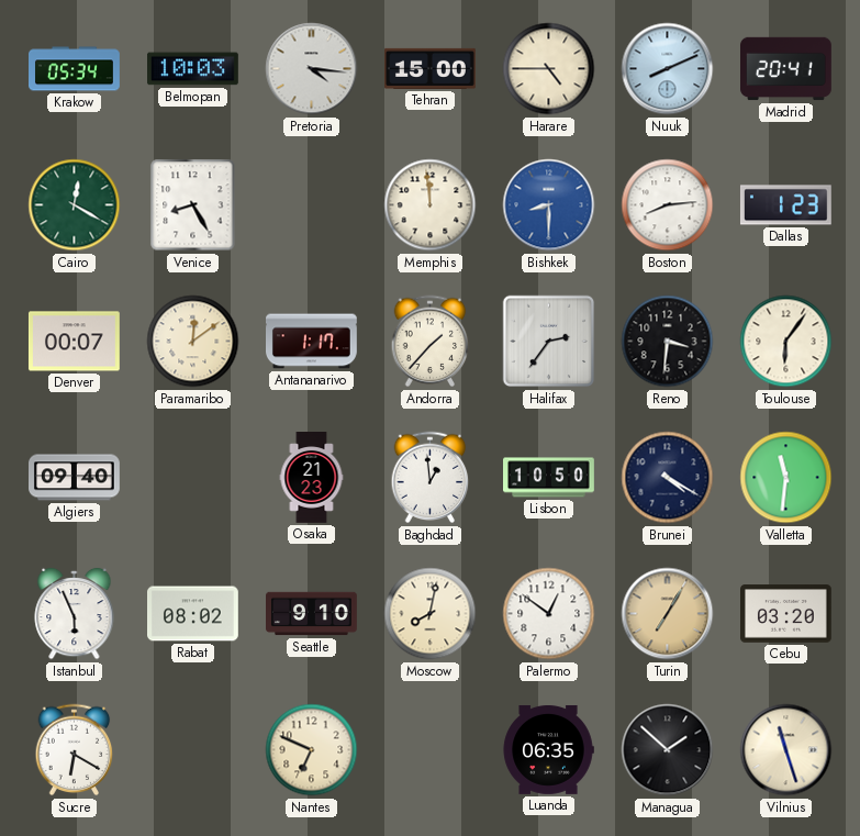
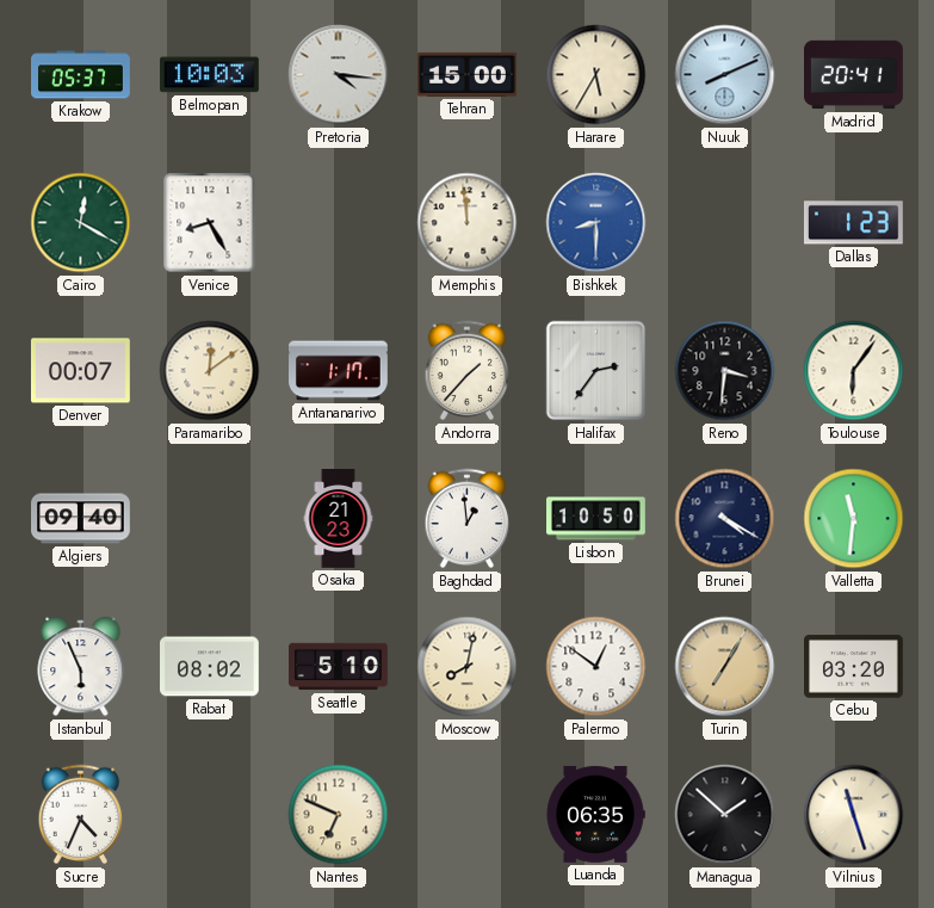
Krakow: 05:34 -> 05:37 (81, 75)
Harare: 4:45 -> 5:35 (596, 75)
Boston: 8:14 -> none (668, 205)
Seattle: 9:10 -> 5:10 (339, 667)
Sucre: 6:20 -> 4:34 (81, 815)
